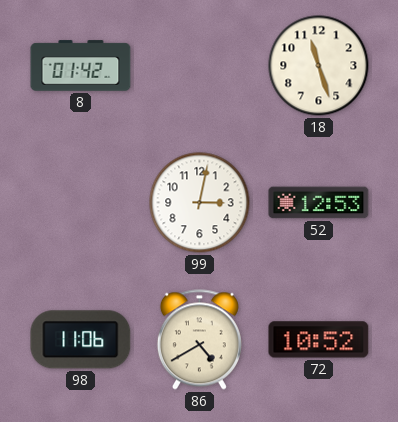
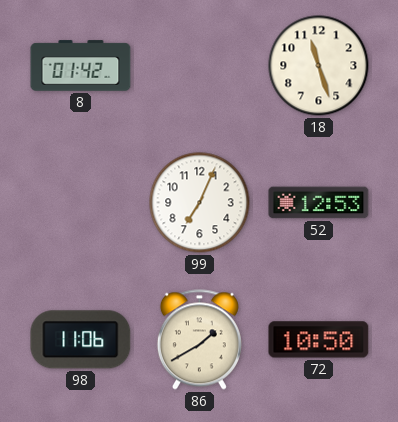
99: 3:02 -> 7:04 (200, 203)
86: 4:40 -> 1:40 (199, 340)
72: 10:52 -> 10:50 (319, 340)
